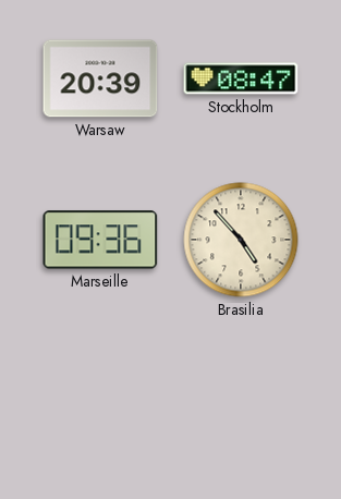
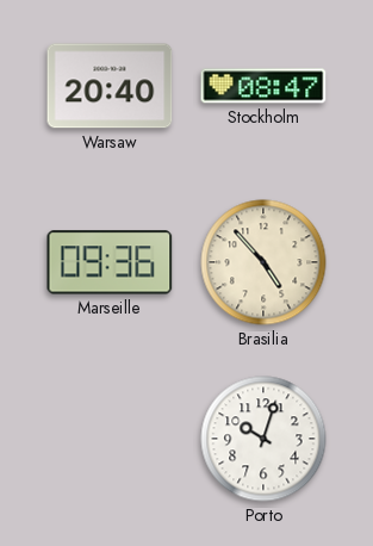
Warsaw: 20:39 -> 20:40 (110, 86)
Porto: none -> 10:03 (263, 439)
